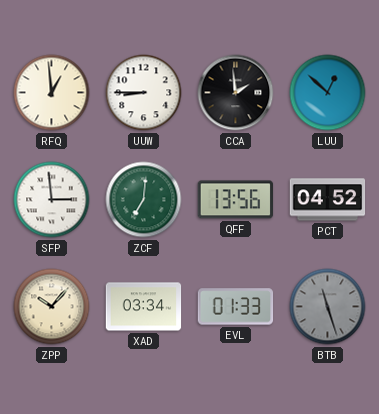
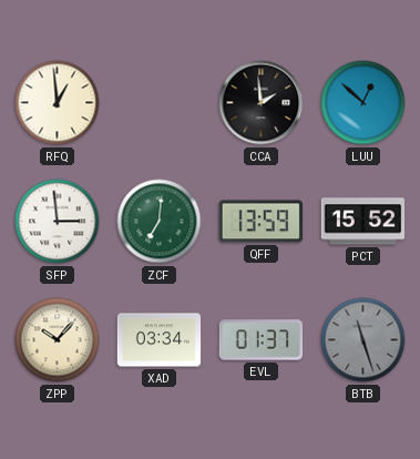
UUW: 8:45 -> none (144, 93)
QFF: 13:56 -> 13:59 (262, 222)
PCT: 04:52 -> 15:52 (363, 222)
EVL: 01:33 -> 01:37 (262, 340)
